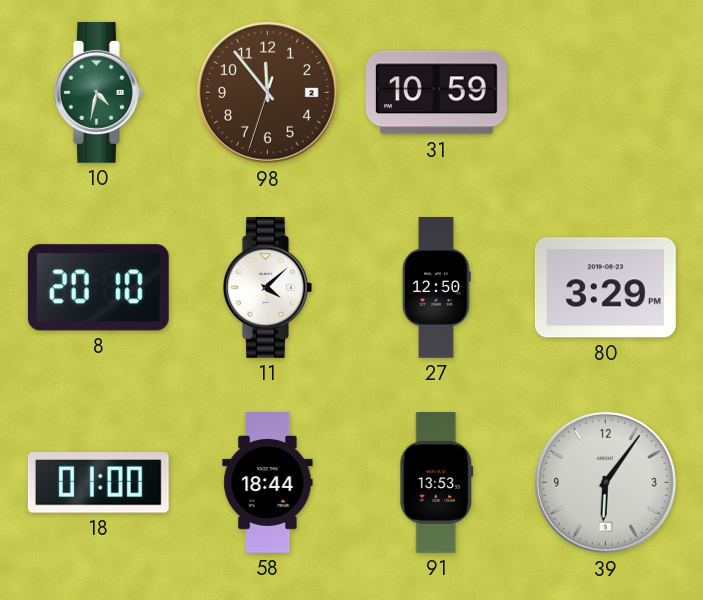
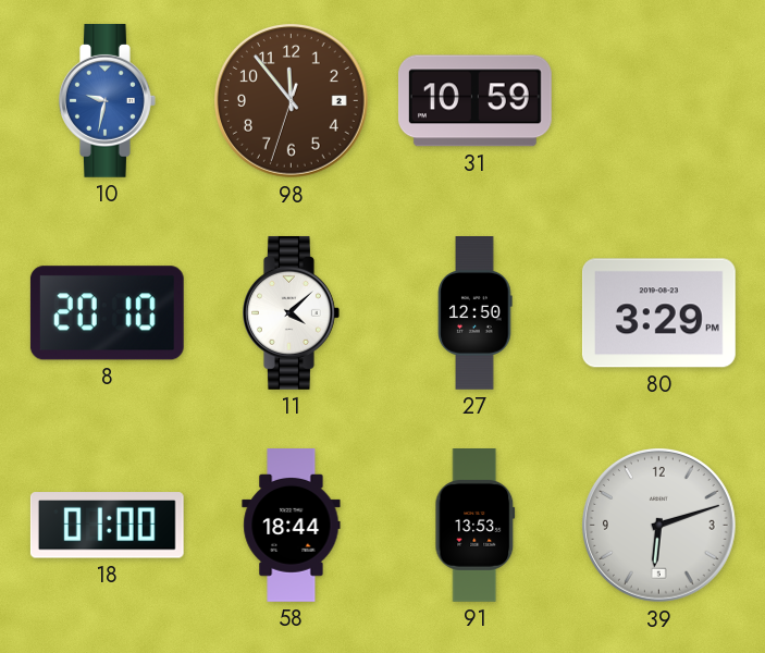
10: 4:32 -> 9:32 (108, 100)
10 dial: green -> blue (108, 100)
39: 6:06 -> 6:12 (658, 525)
